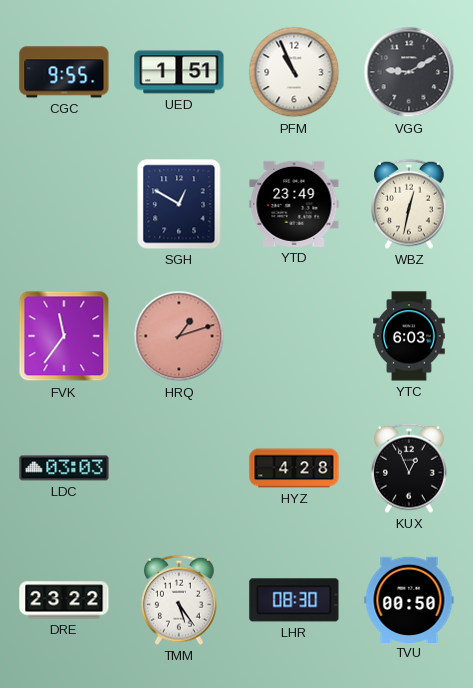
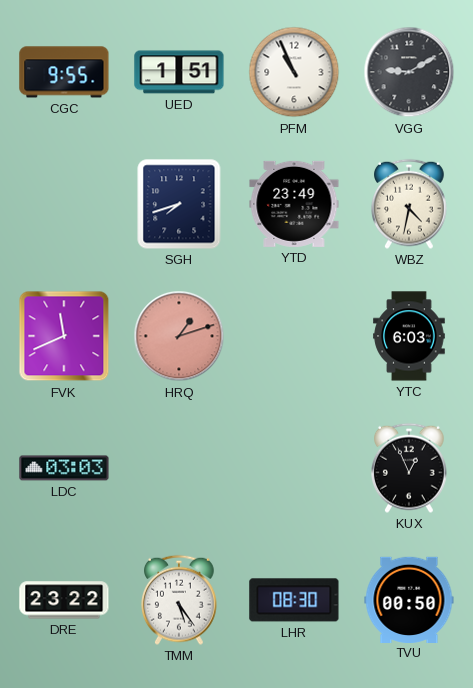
SGH: 12:50 -> 7:42 (179, 204)
WBZ: 12:32 -> 4:32 (410, 204)
FVK: 11:36 -> 11:41 (64, 336)
HYZ: 4:28 -> none (294, 468)
